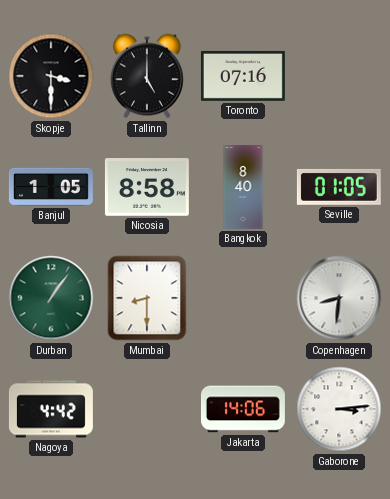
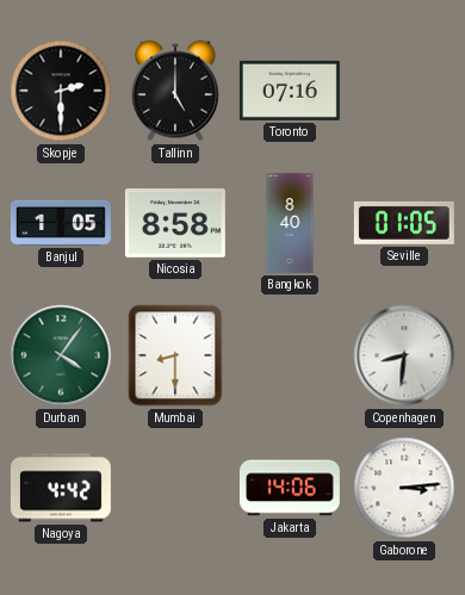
Skopje: 3:30 -> 2:30 (61, 91)
Durban: 1:06 -> 4:06 (61, 355)
